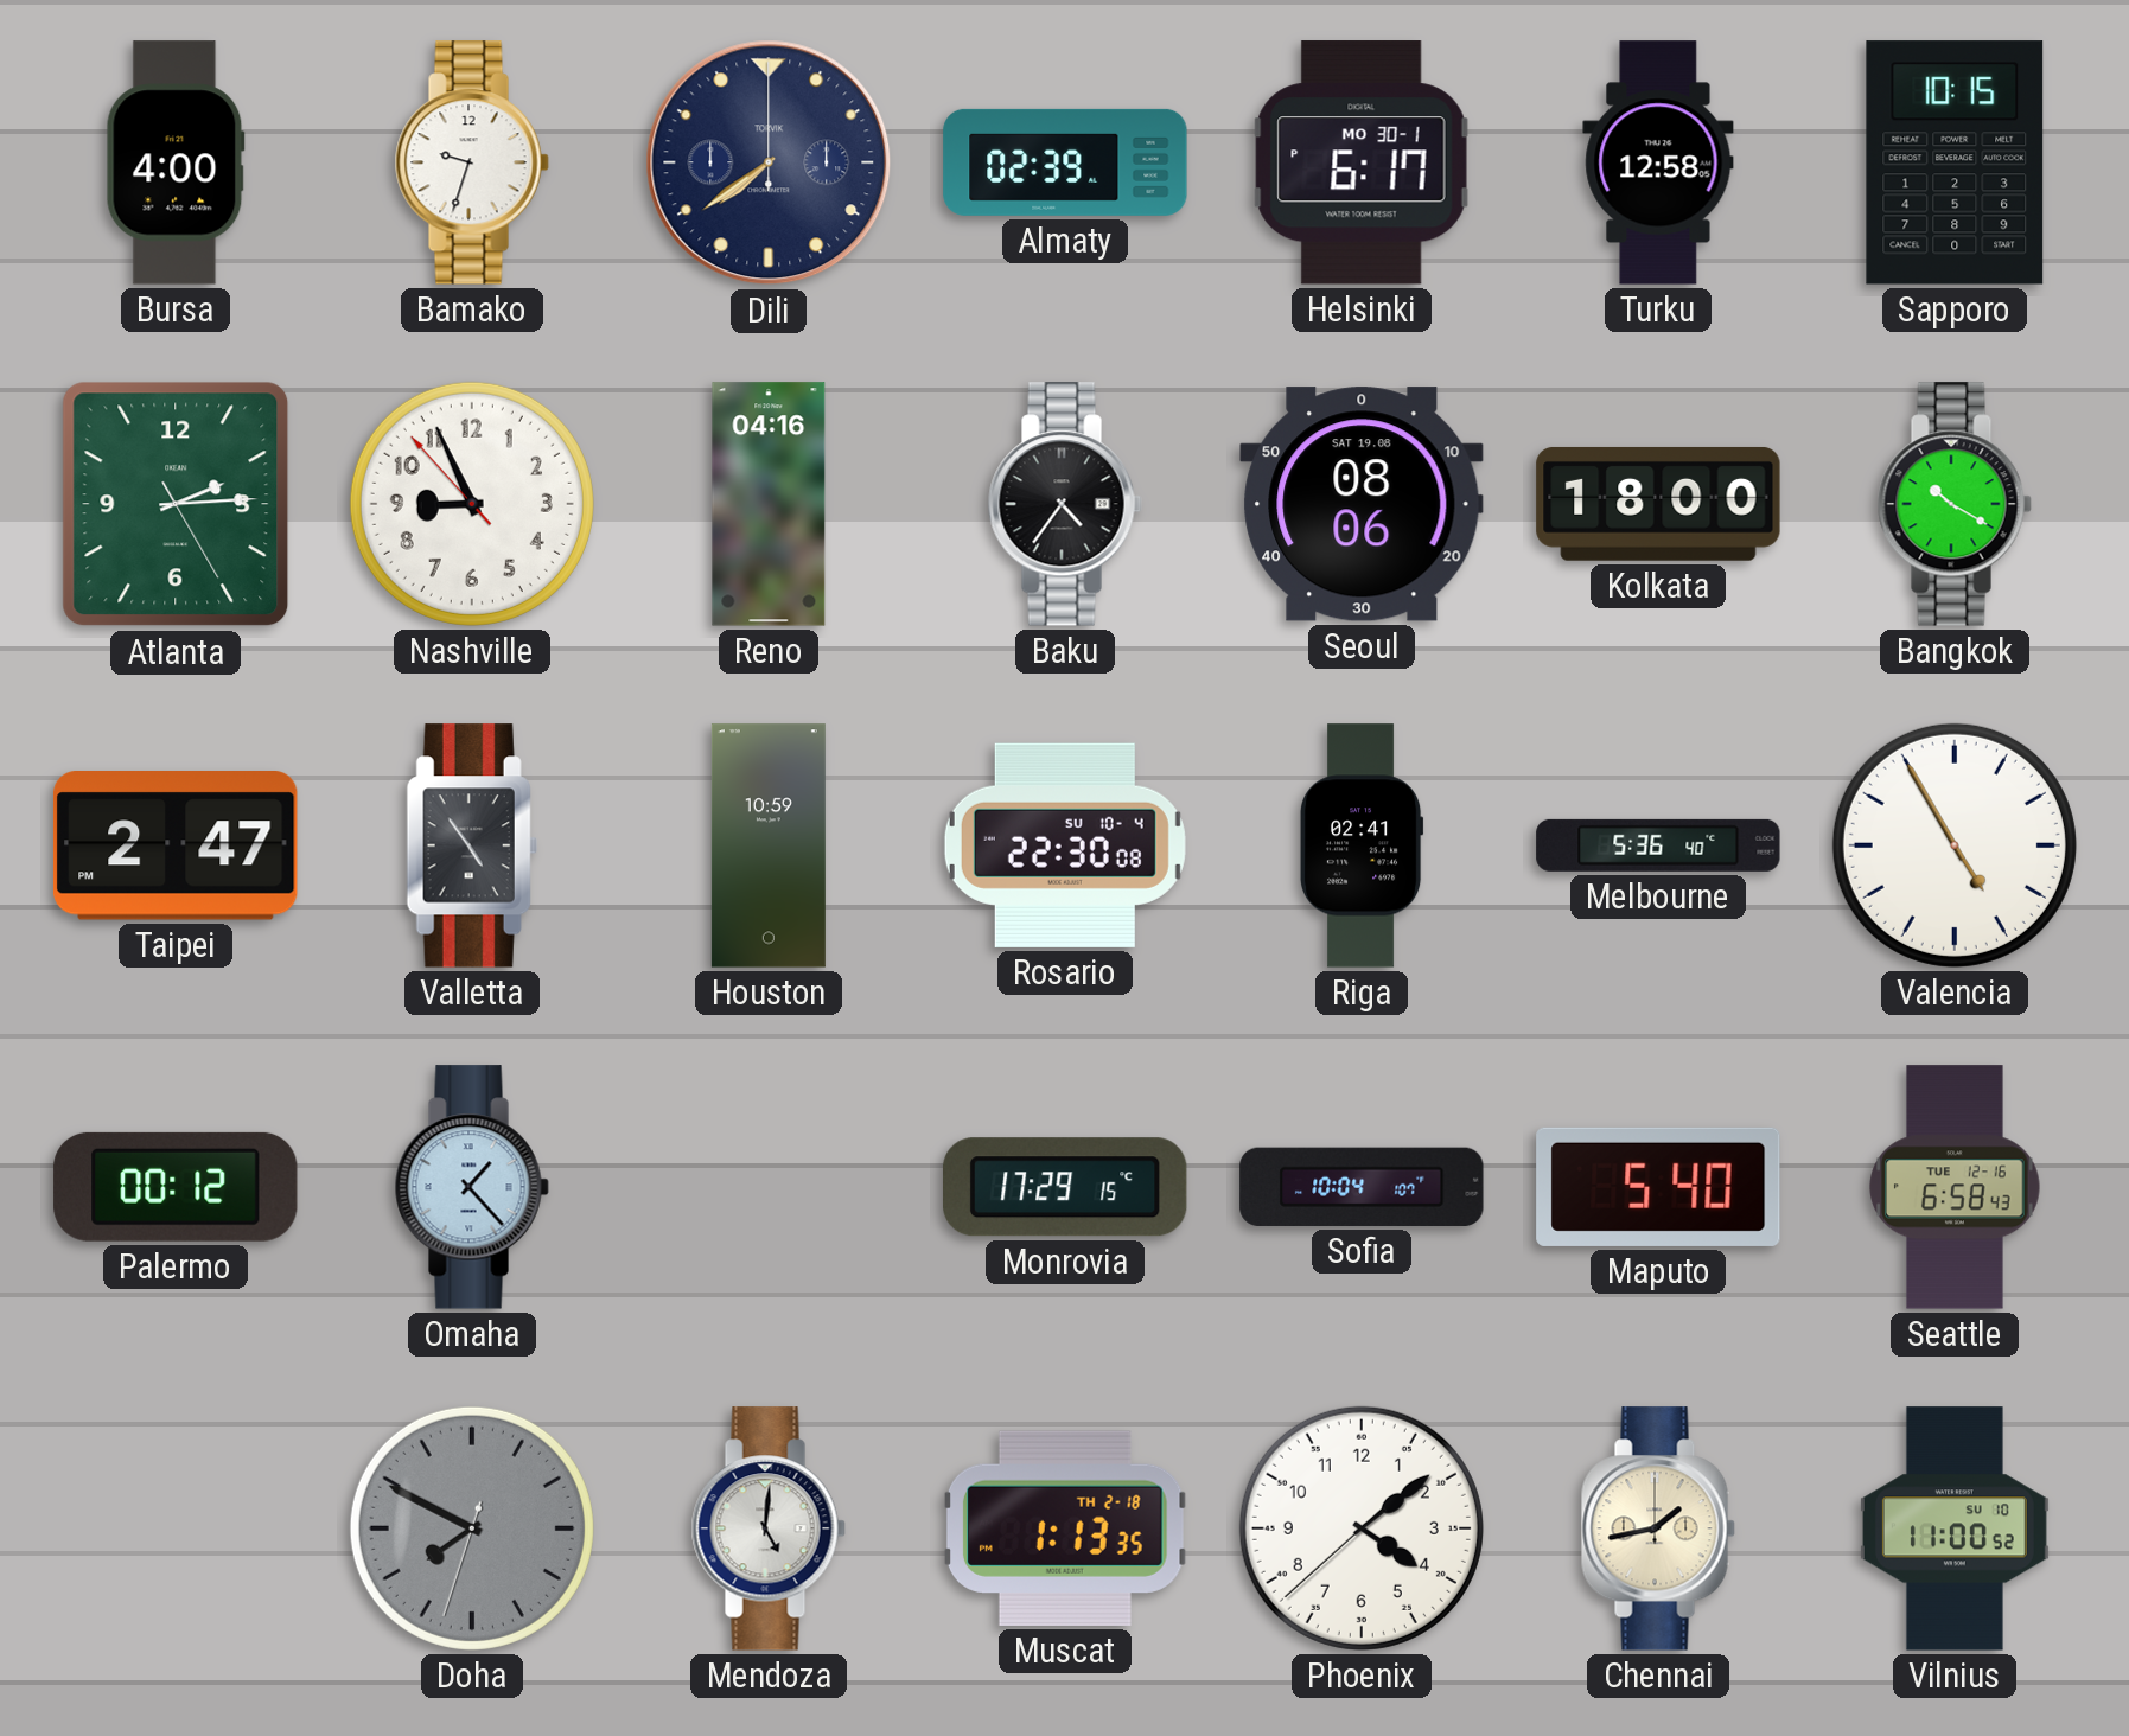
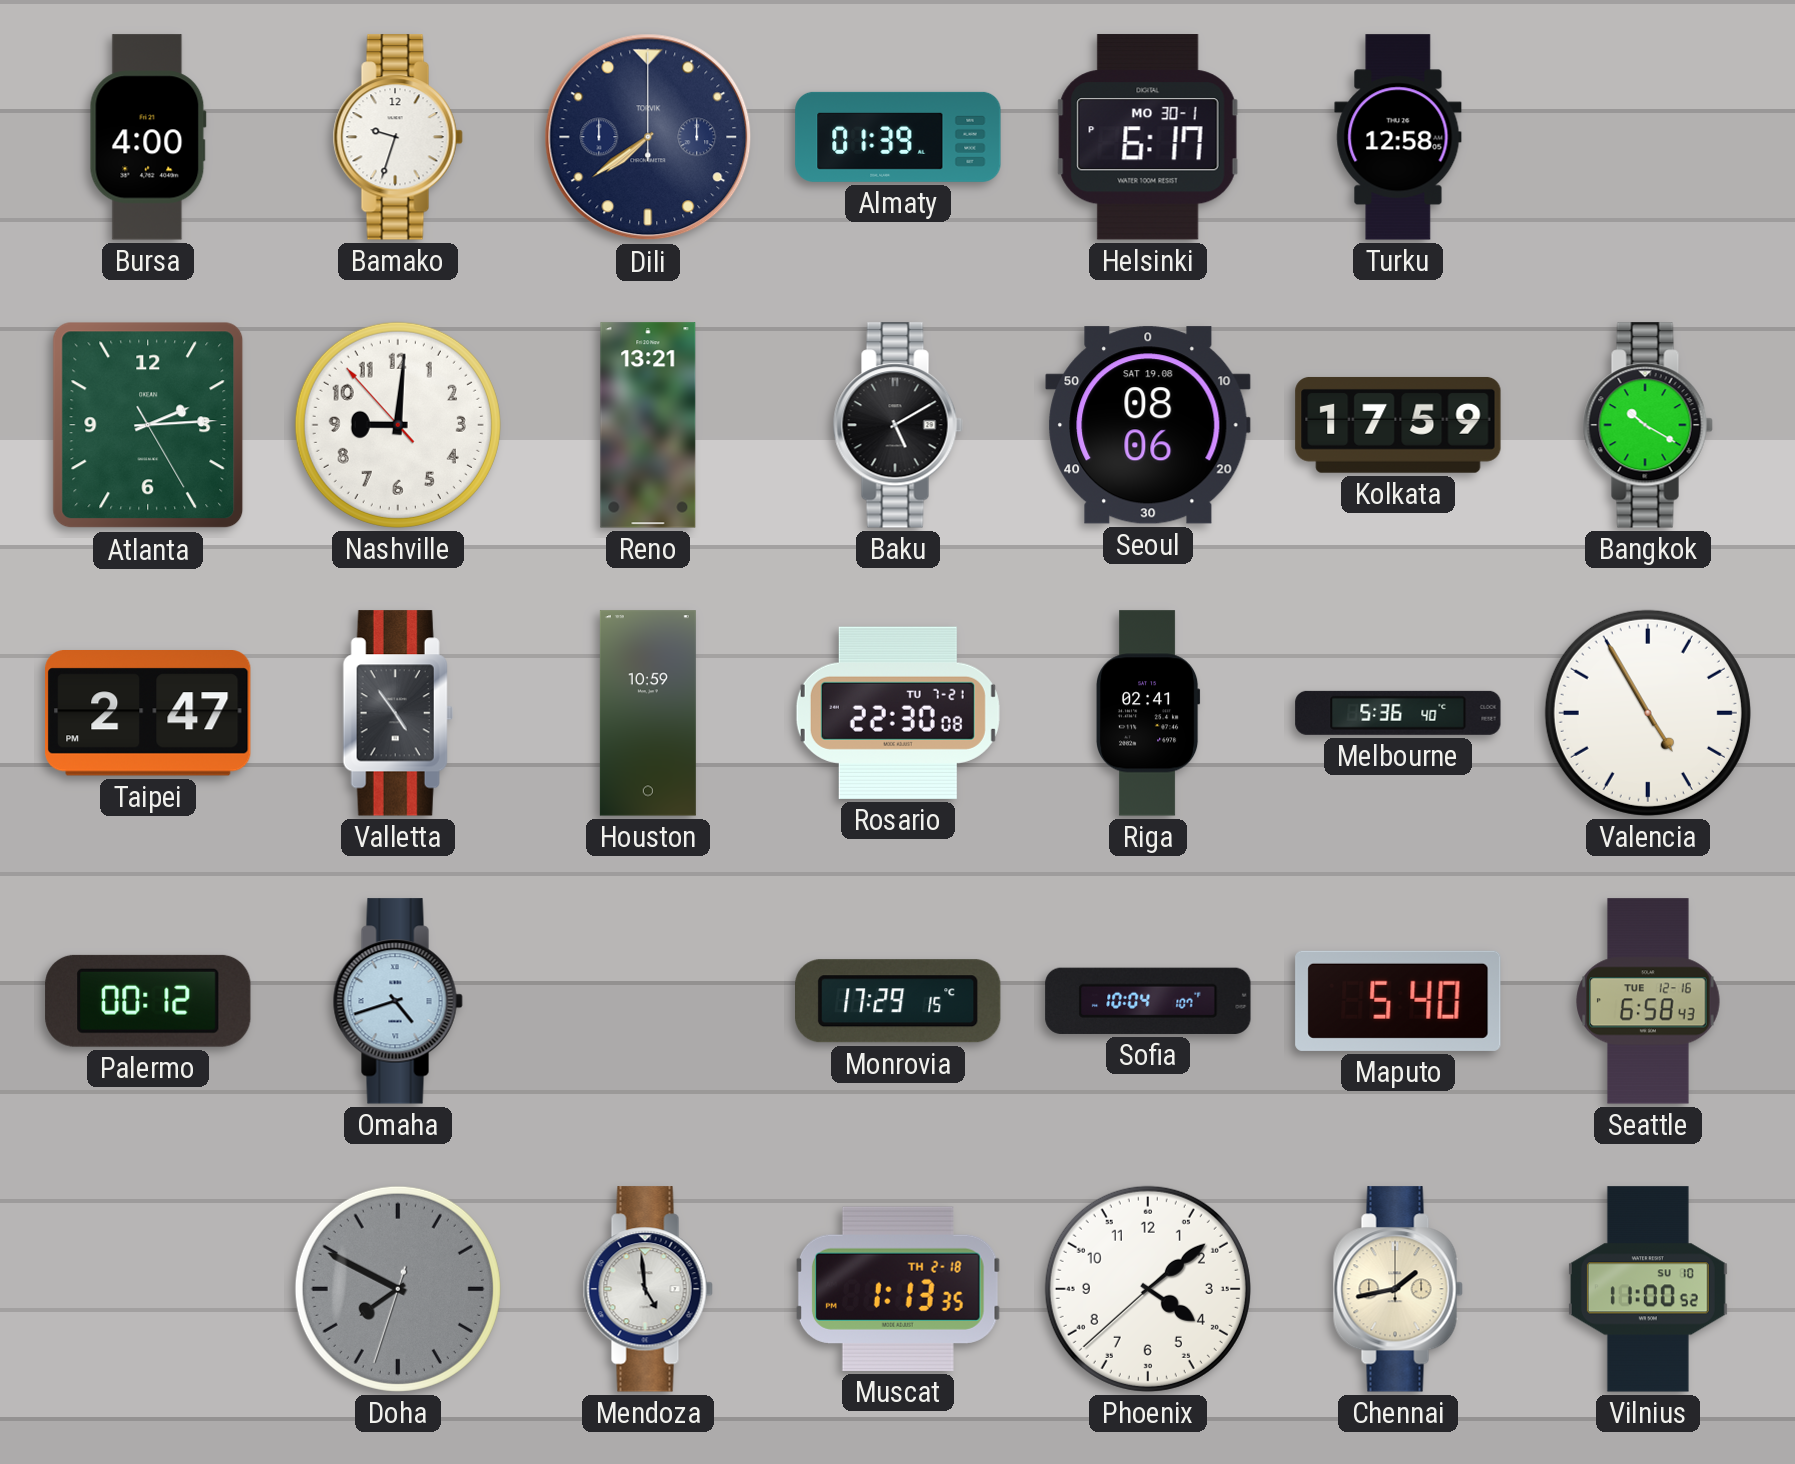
Almaty: 02:39 -> 01:39 (898, 137)
Sapporo: 10:15 -> none (1955, 162)
Nashville: 8:55 -> 9:00 (398, 425)
Reno: 04:16 -> 13:21 (648, 425)
Baku: 4:36 -> 5:10 (898, 425)
Kolkata: 18:00 -> 17:59 (1398, 425)
Rosario date: SU 10-4 -> TU 7-21 (898, 713)
Omaha: 1:23 -> 4:42 (398, 1001)
Mendoza: 5:01 -> 4:59 (648, 1289)
